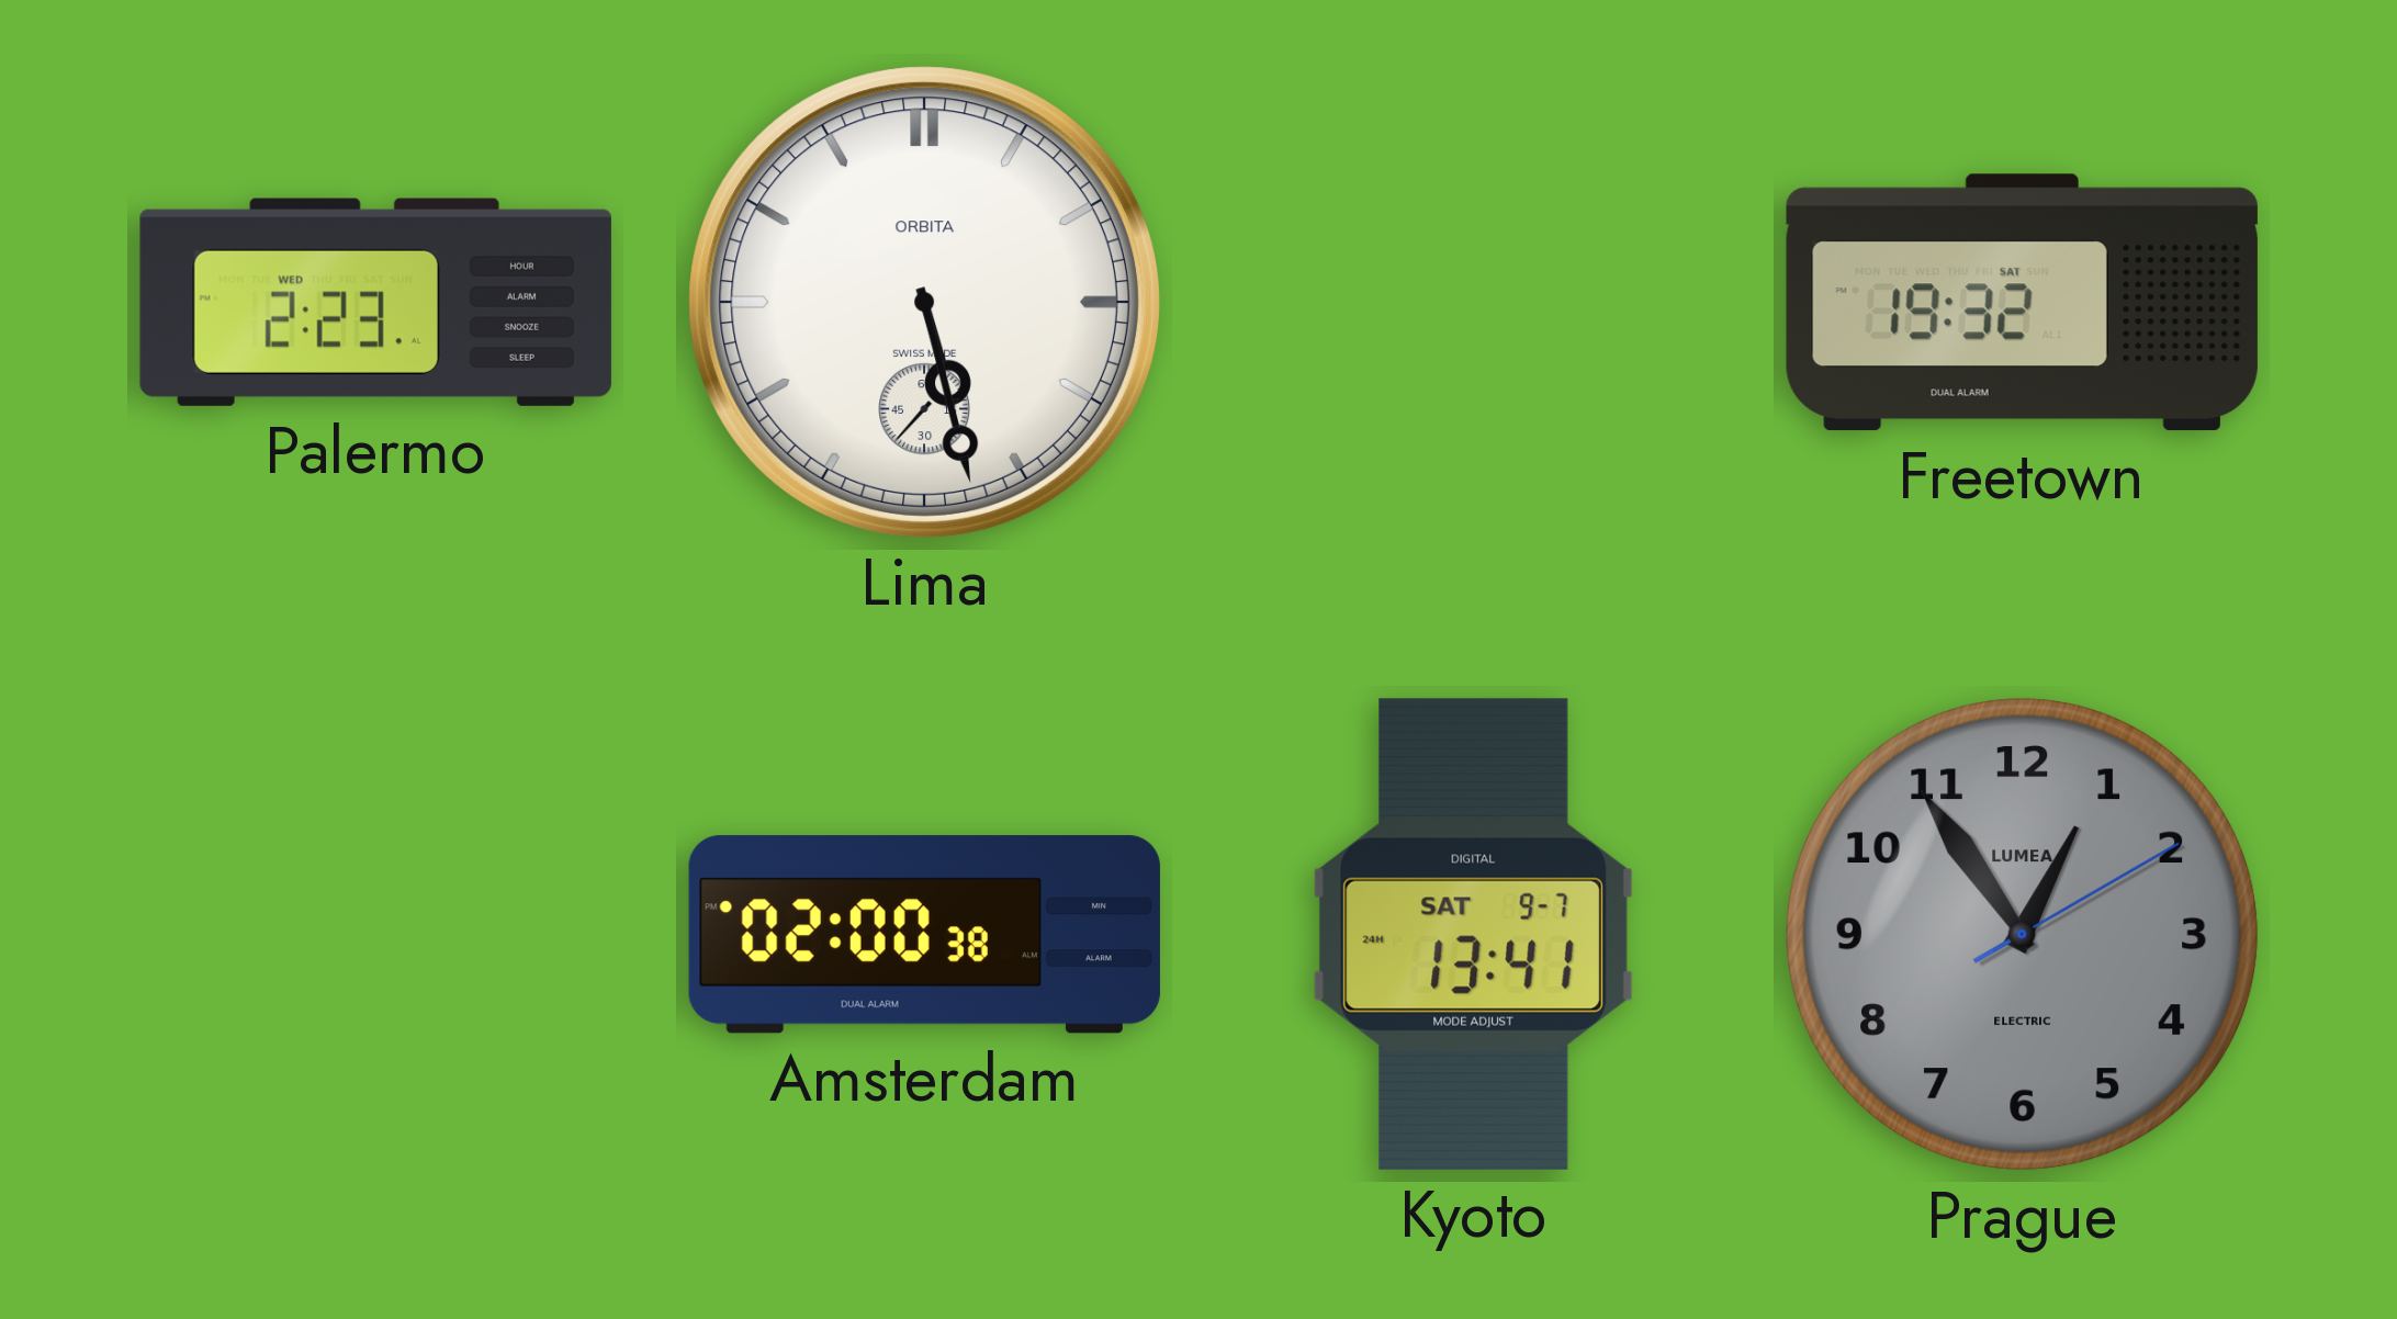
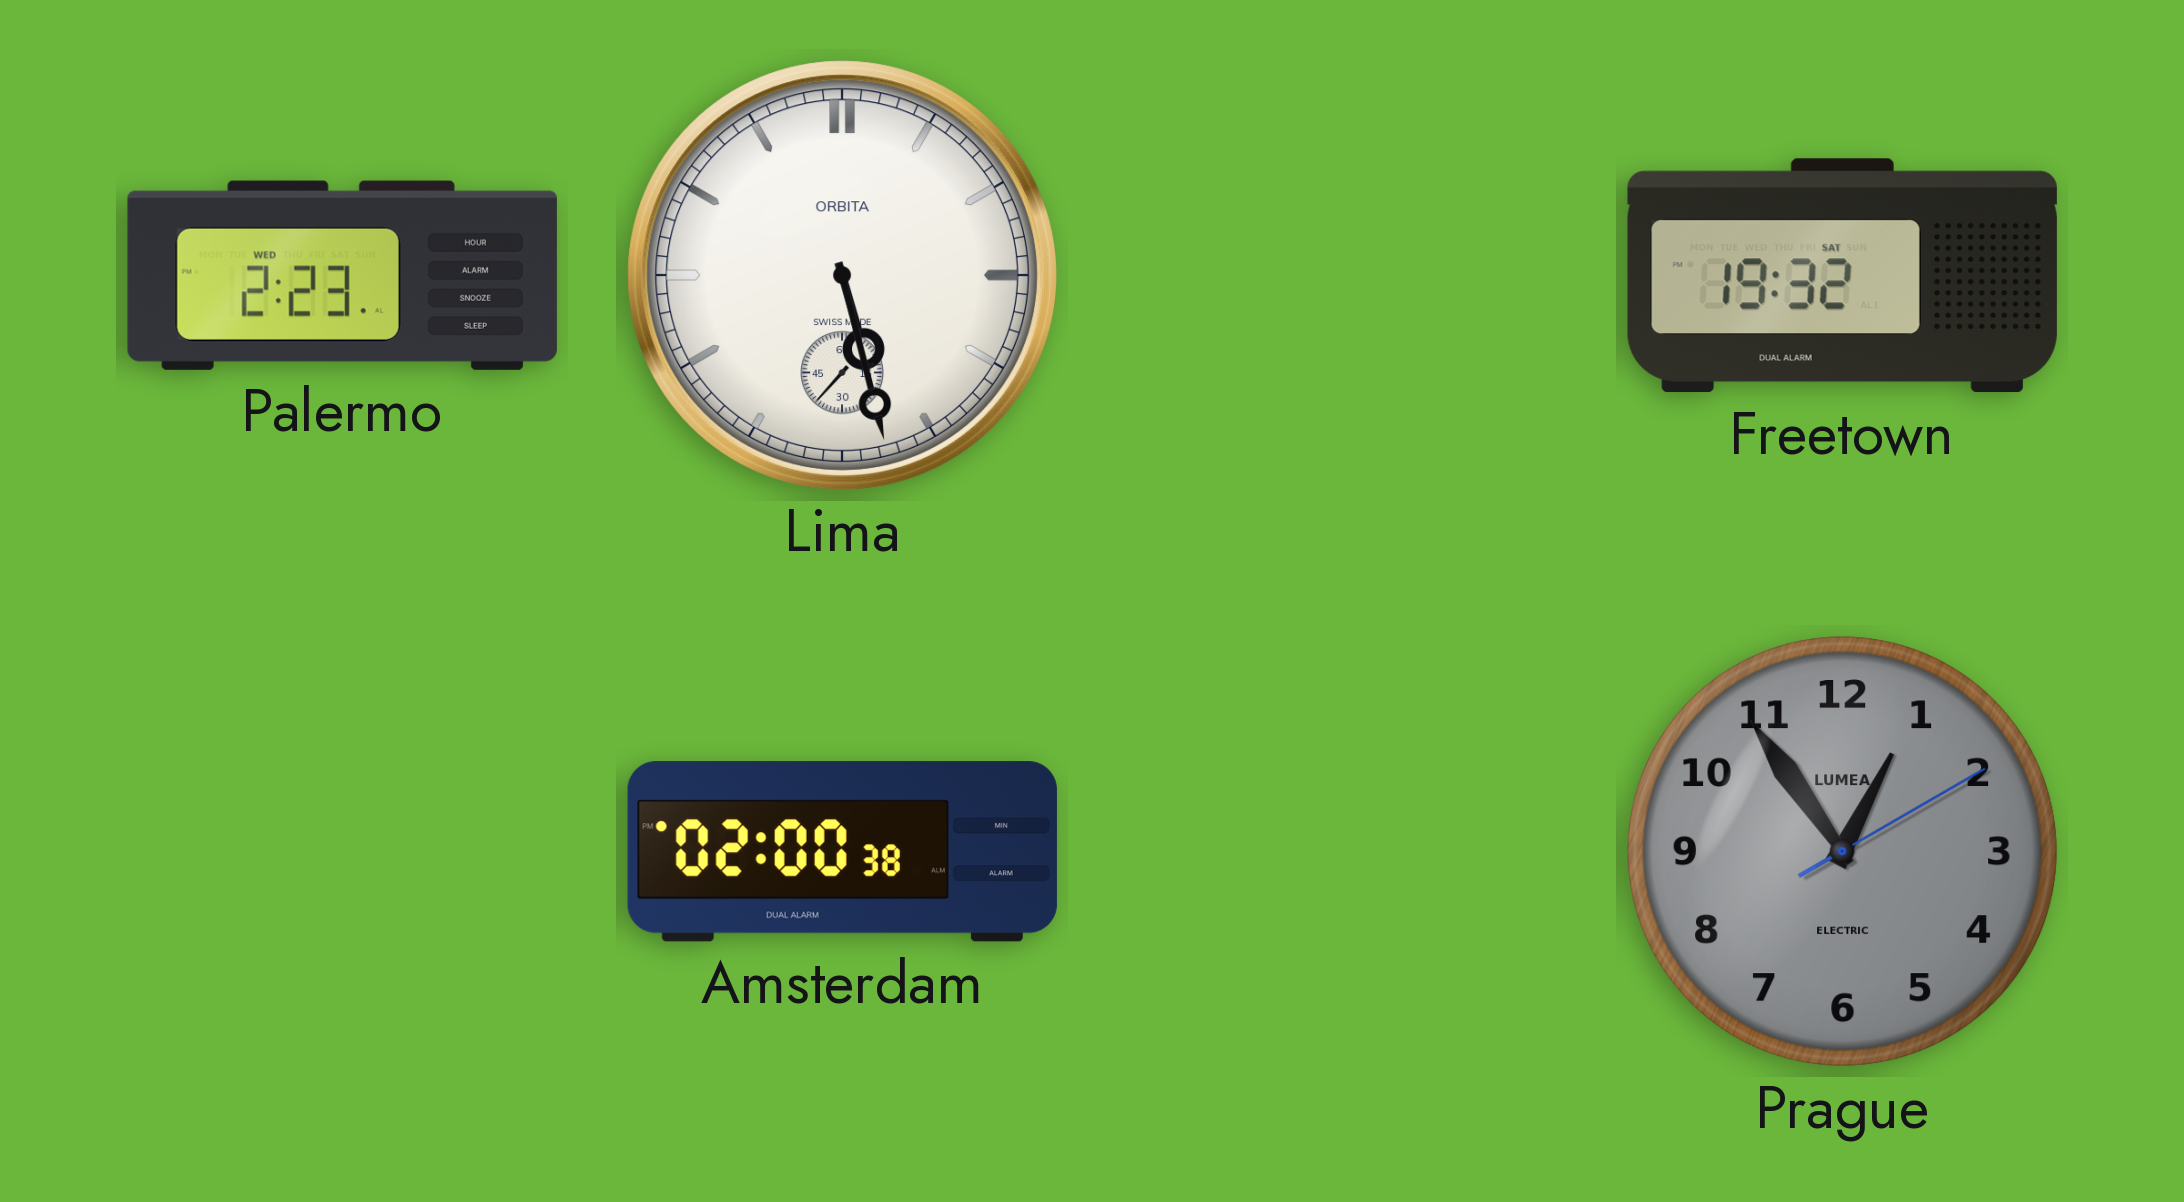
Kyoto: 13:41 -> none (1473, 934)
